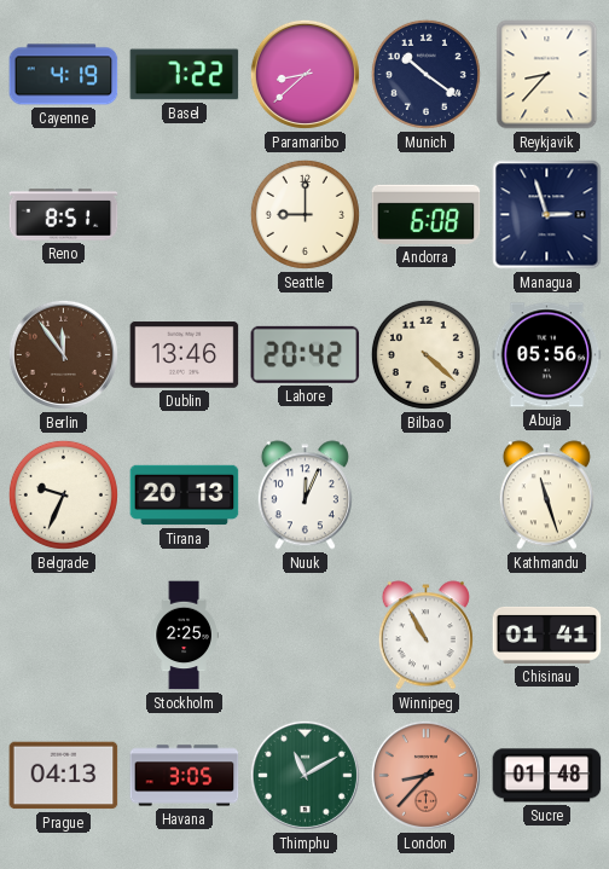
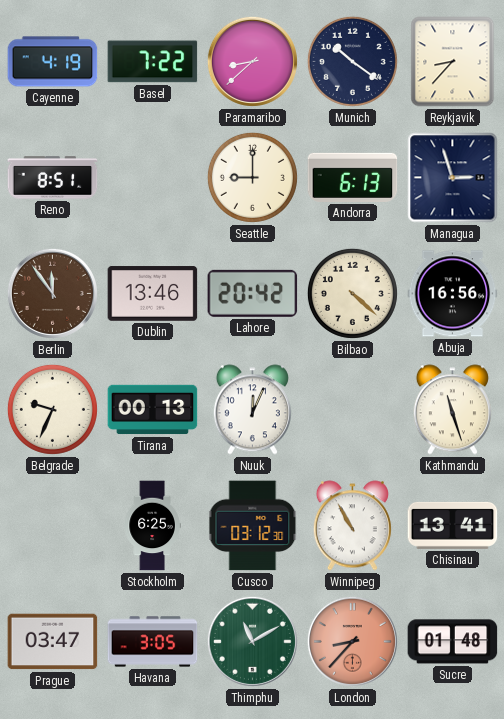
Andorra: 6:08 -> 6:13 (353, 177)
Abuja: 05:56 -> 16:56 (453, 294)
Tirana: 20:13 -> 00:13 (153, 410)
Stockholm: 2:25 -> 6:25 (152, 526)
Cusco: none -> 03:12 (253, 526)
Chisinau: 01:41 -> 13:41 (453, 525)
Prague: 04:13 -> 03:47 (53, 642)
